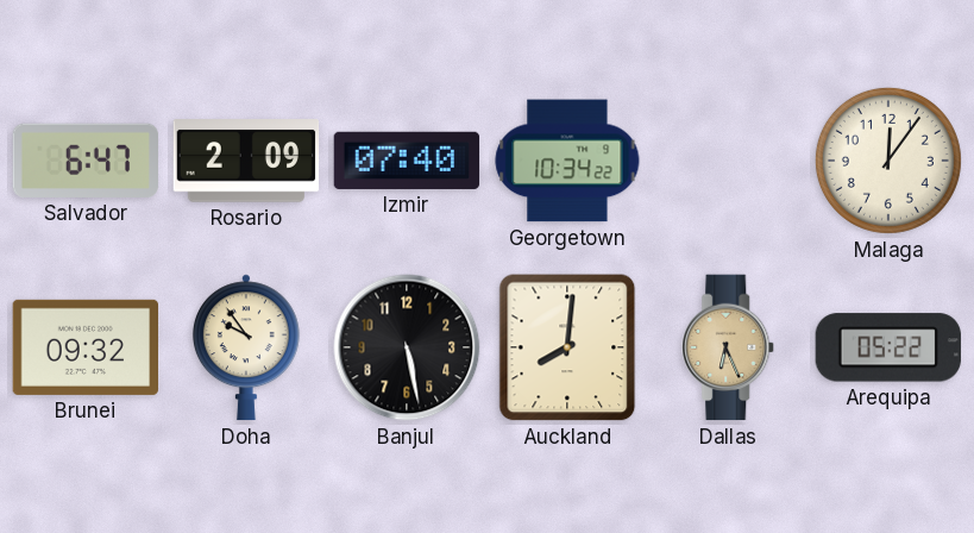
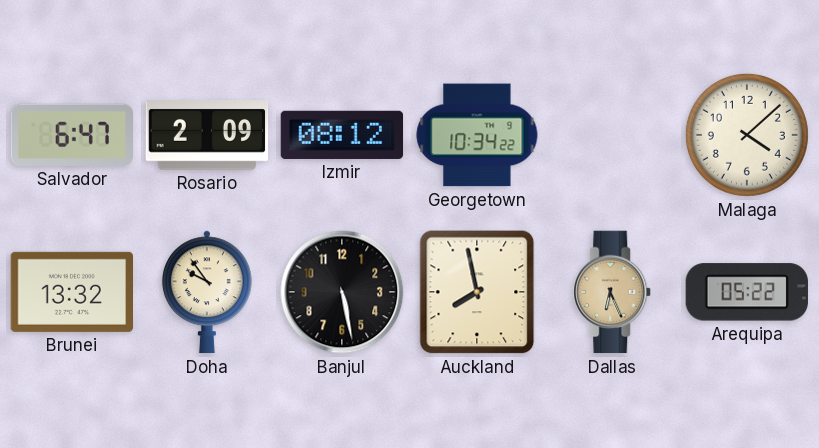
Izmir: 07:40 -> 08:12 (342, 135)
Malaga: 12:06 -> 4:08 (747, 135)
Brunei: 09:32 -> 13:32 (71, 292)
Auckland: 8:01 -> 7:58 (477, 292)
